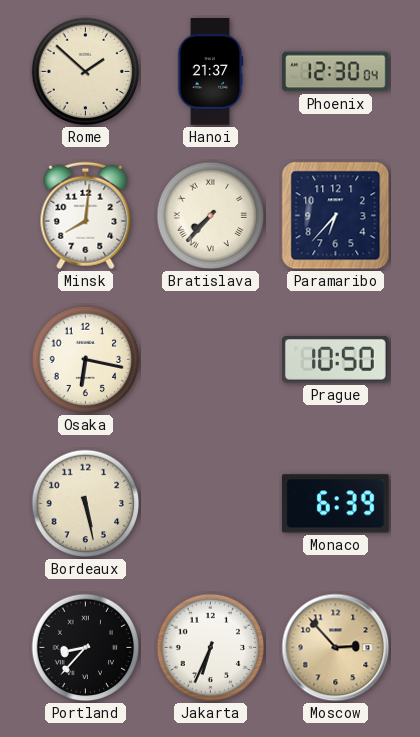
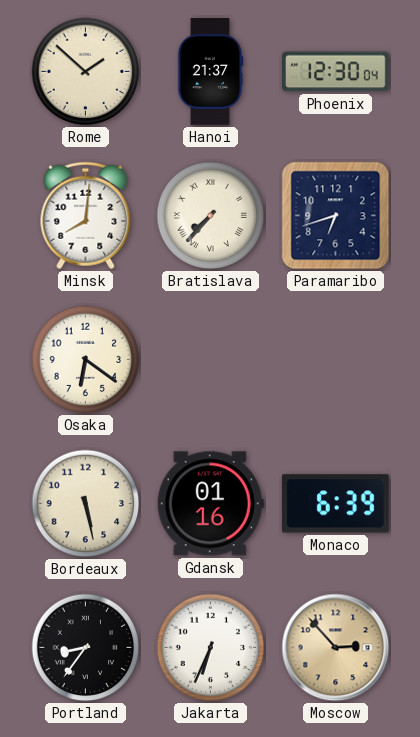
Paramaribo: 6:37 -> 6:42 (336, 216)
Osaka: 6:17 -> 6:21 (86, 360)
Prague: 10:50 -> none (336, 360)
Gdansk: none -> 01:16 (210, 504)
Portland: 8:37 -> 8:36 (86, 648)
